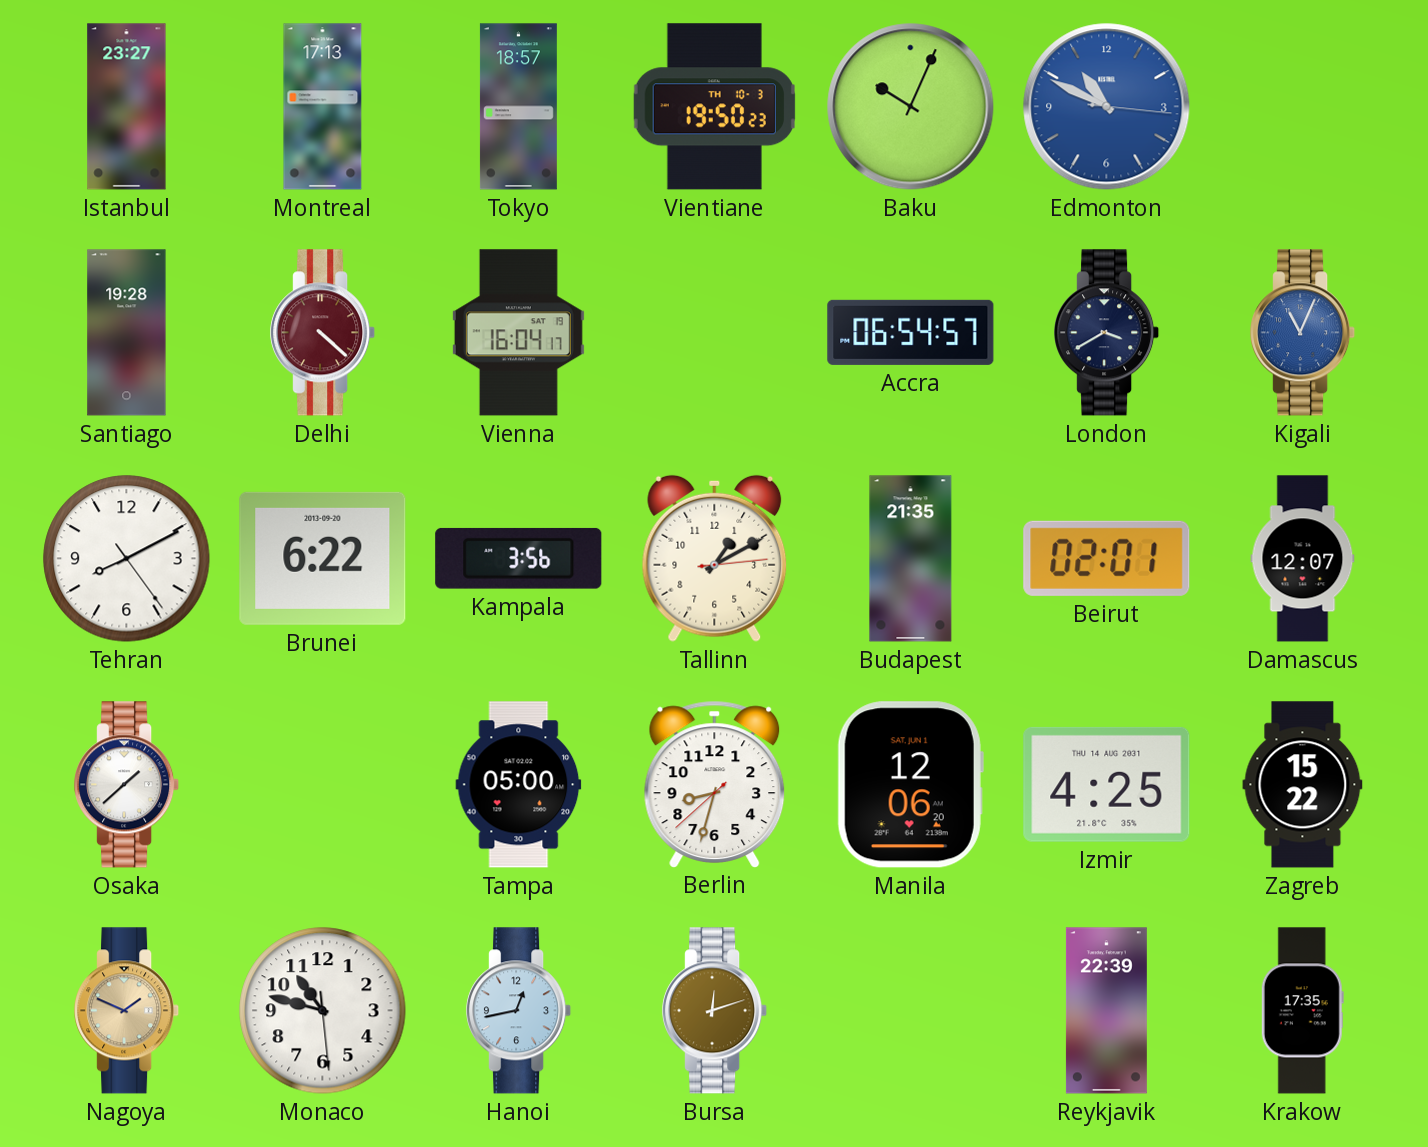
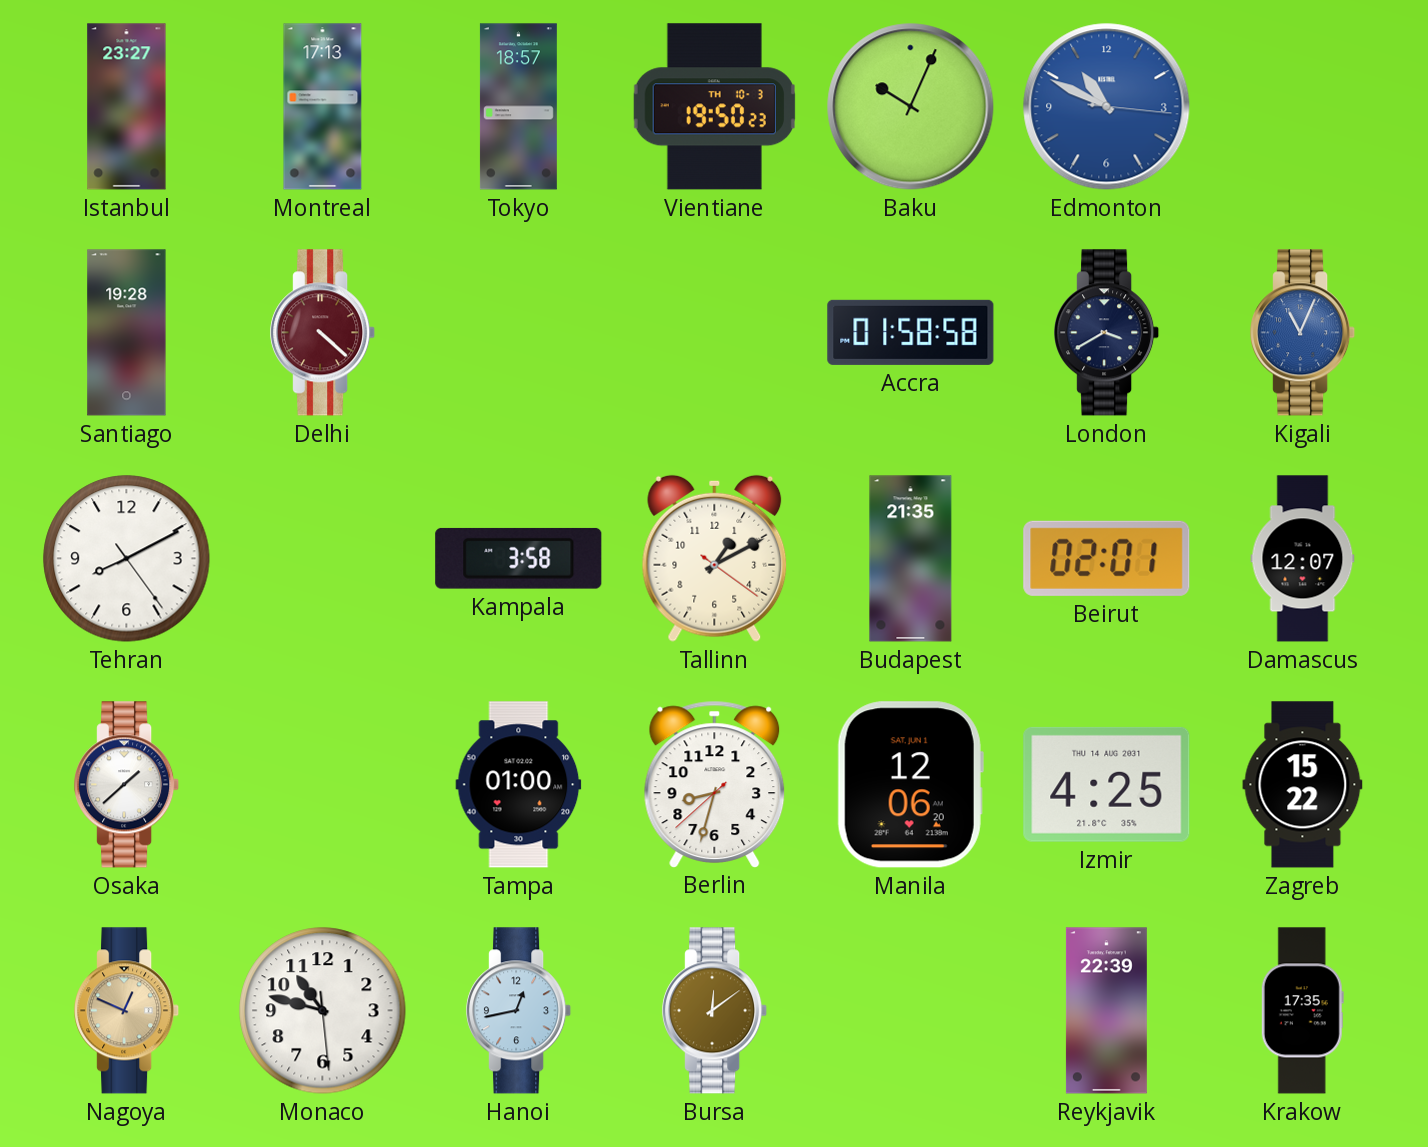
Vienna: 16:04 -> none (518, 333)
Accra: 06:54 -> 01:58 (911, 332)
Brunei: 6:22 -> none (323, 558)
Kampala: 3:56 -> 3:58 (519, 558)
Tallinn: 1:10:14 -> 1:10:21 (715, 558)
Tampa: 05:00 -> 01:00 (519, 785)
Nagoya: 1:49 -> 12:49 (127, 1011)
Bursa: 12:12 -> 12:09 (715, 1011)
